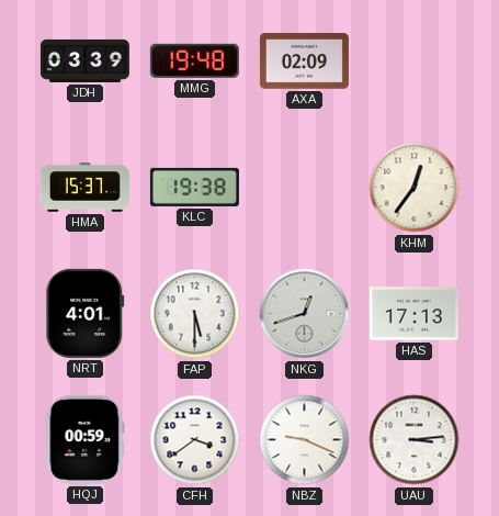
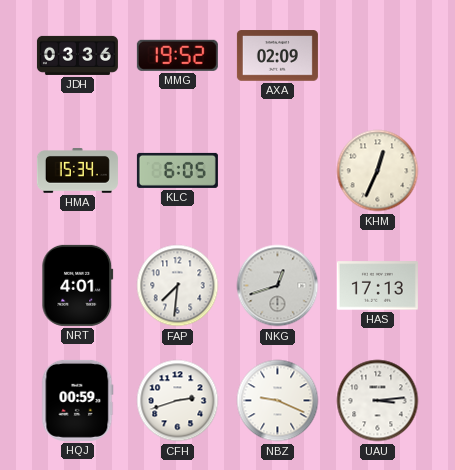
JDH: 03:39 -> 03:36 (77, 55)
MMG: 19:48 -> 19:52 (177, 55)
HMA: 15:37 -> 15:34 (77, 171)
KLC: 19:38 -> 6:05 (177, 170)
KHM: 12:36 -> 12:34 (378, 171)
FAP: 5:30 -> 7:31 (178, 286)
CFH: 3:39 -> 2:42 (178, 401)
